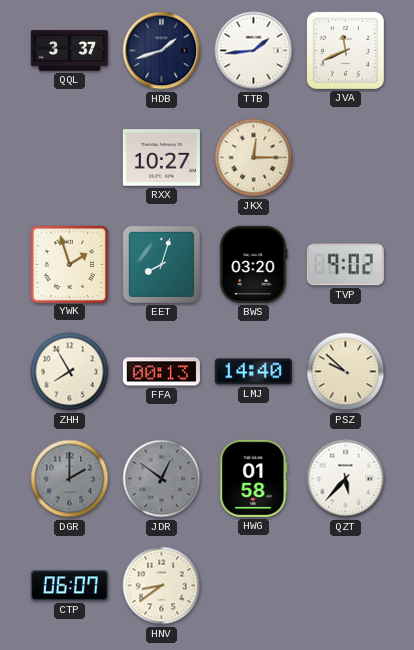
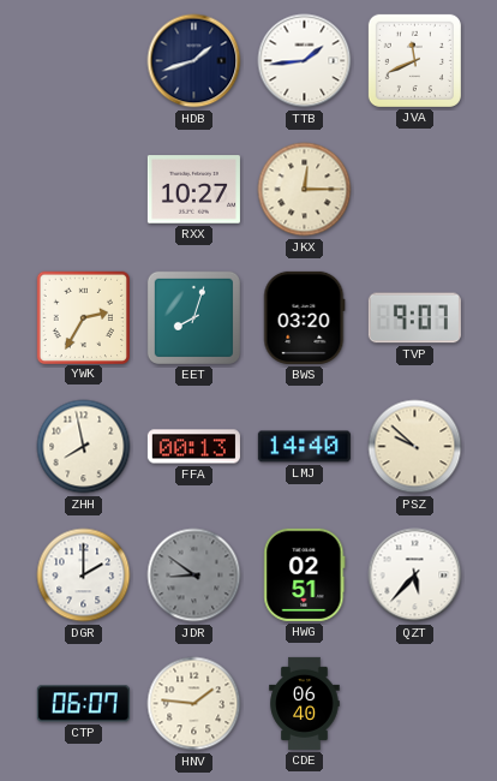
QQL: 3:37 -> none (69, 51)
YWK: 1:57 -> 2:35 (83, 317)
TVP: 9:02 -> 9:07 (414, 318)
ZHH: 7:55 -> 7:58 (84, 447)
DGR dial: grey -> white (84, 576)
JDR: 12:51 -> 8:51 (194, 576)
HWG: 01:58 -> 02:51 (305, 574)
HNV: 8:39 -> 1:46 (194, 704)
CDE: none -> 06:40 (305, 703)
